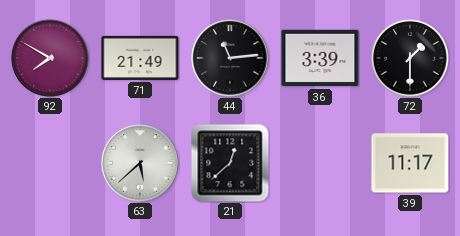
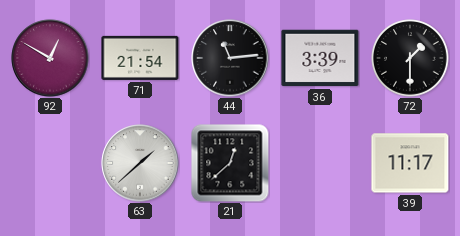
92: 7:50 -> 12:50 (50, 58)
71: 21:49 -> 21:54 (140, 58)
63: 5:38 -> 1:38 (140, 163)
